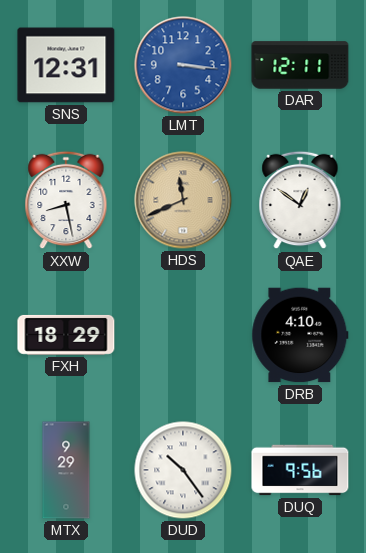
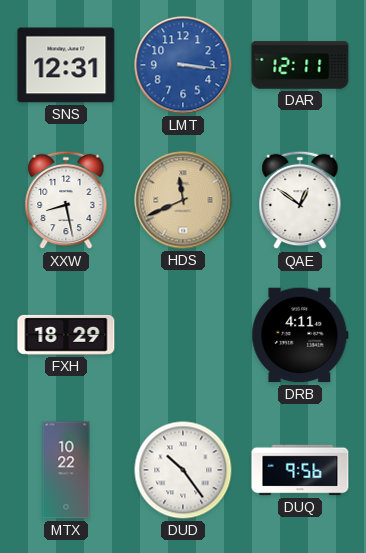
DRB: 4:10 -> 4:11 (300, 335)
MTX: 9:29 -> 10:22 (66, 470)
